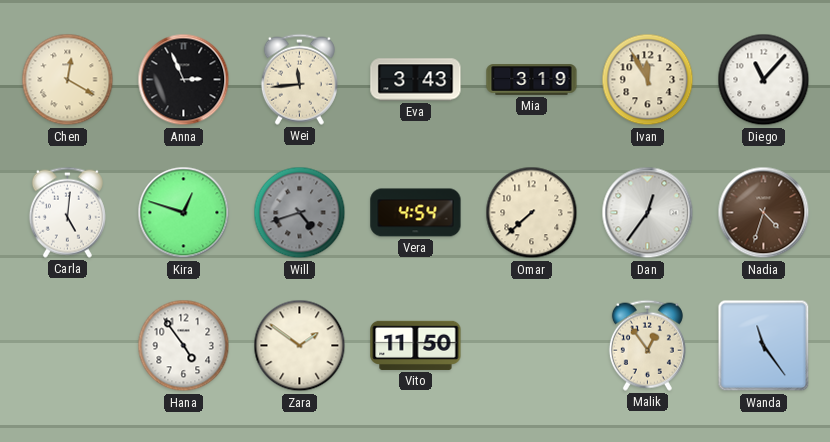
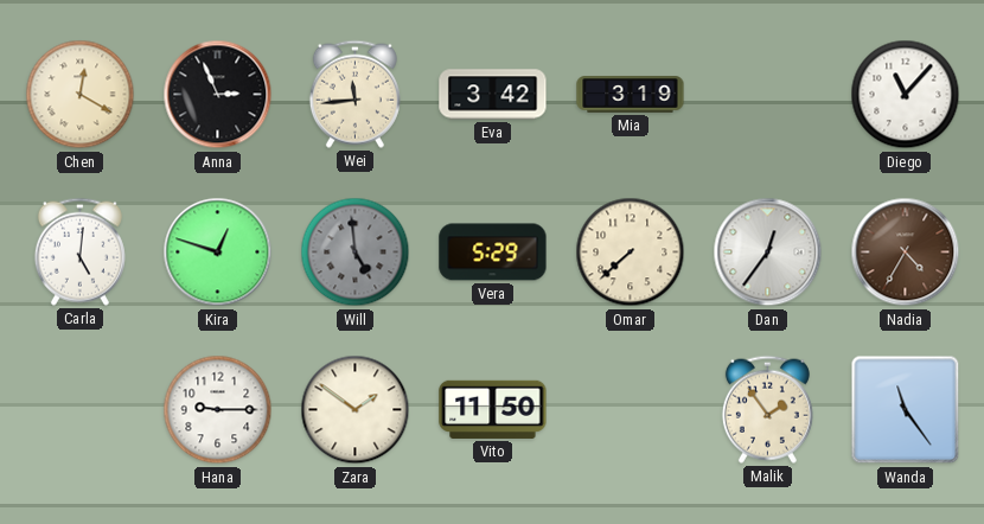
Eva: 3:43 -> 3:42 (493, 95)
Ivan: 11:55 -> none (648, 80)
Will: 4:42 -> 4:59 (356, 253)
Vera: 4:54 -> 5:29 (493, 253)
Nadia: 4:33 -> 4:35 (906, 253)
Hana: 4:54 -> 9:15 (218, 410)
Malik: 12:54 -> 1:54 (767, 409)
